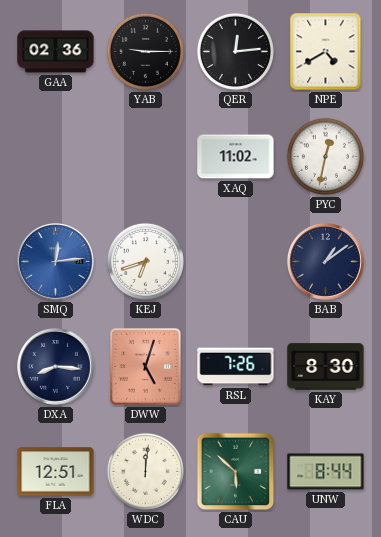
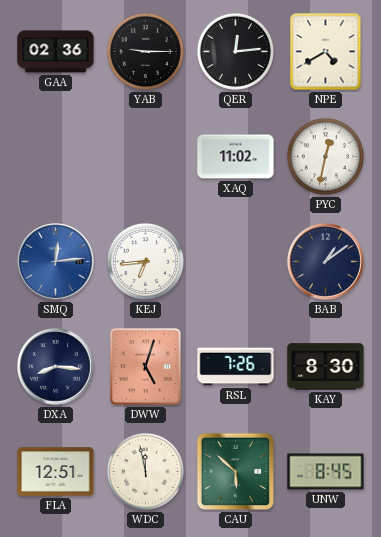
KEJ: 6:42 -> 6:44 (145, 261)
WDC: 12:01 -> 11:58 (145, 471)
UNW: 8:44 -> 8:45 (326, 472)
